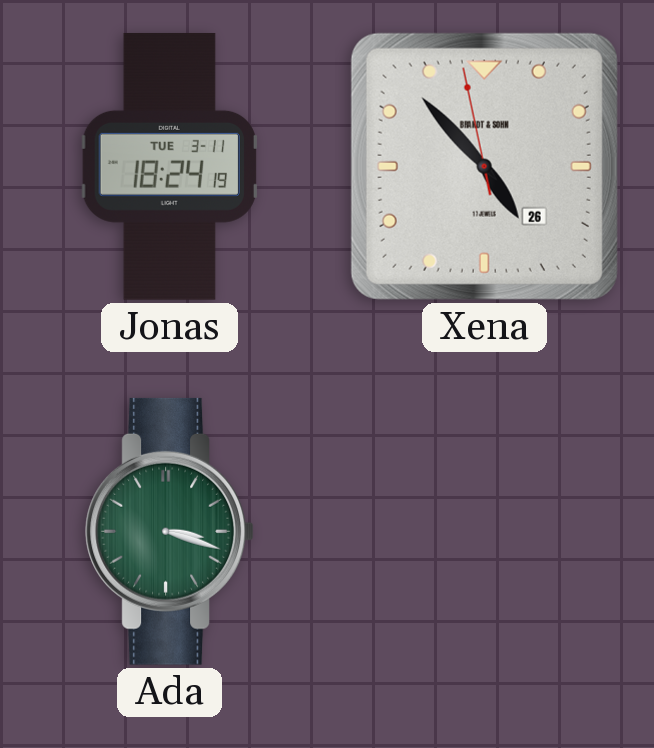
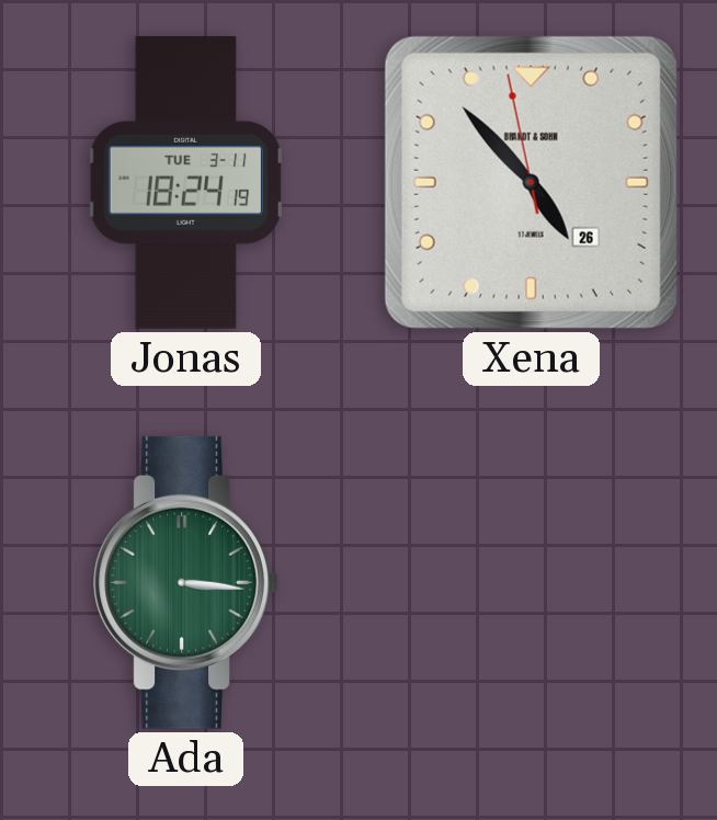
Ada: 3:18 -> 3:16 (185, 582)
